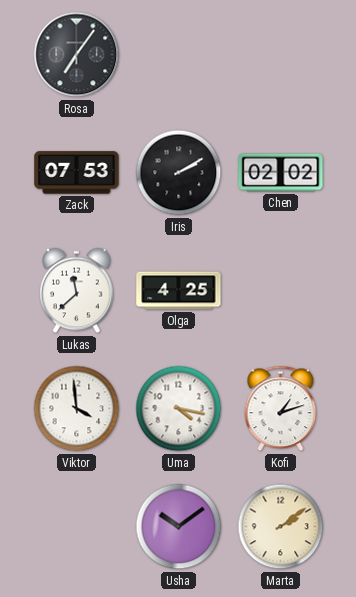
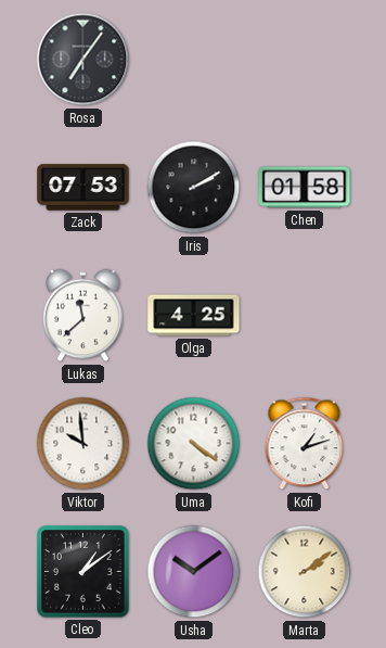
Chen: 02:02 -> 01:58 (305, 188)
Viktor: 3:59 -> 9:59 (83, 444)
Uma: 4:17 -> 4:21 (194, 444)
Cleo: none -> 1:09 (83, 572)
